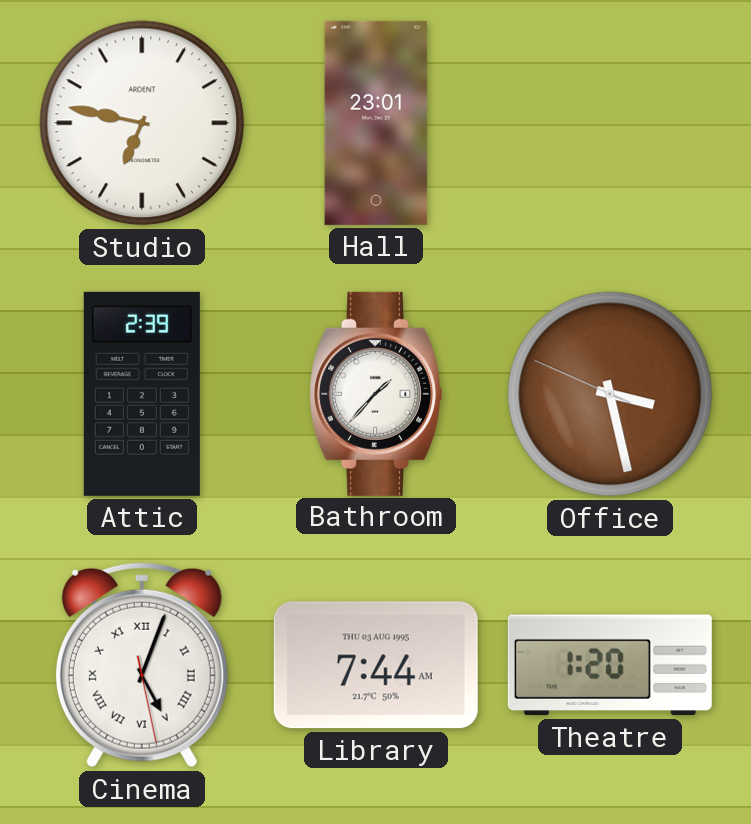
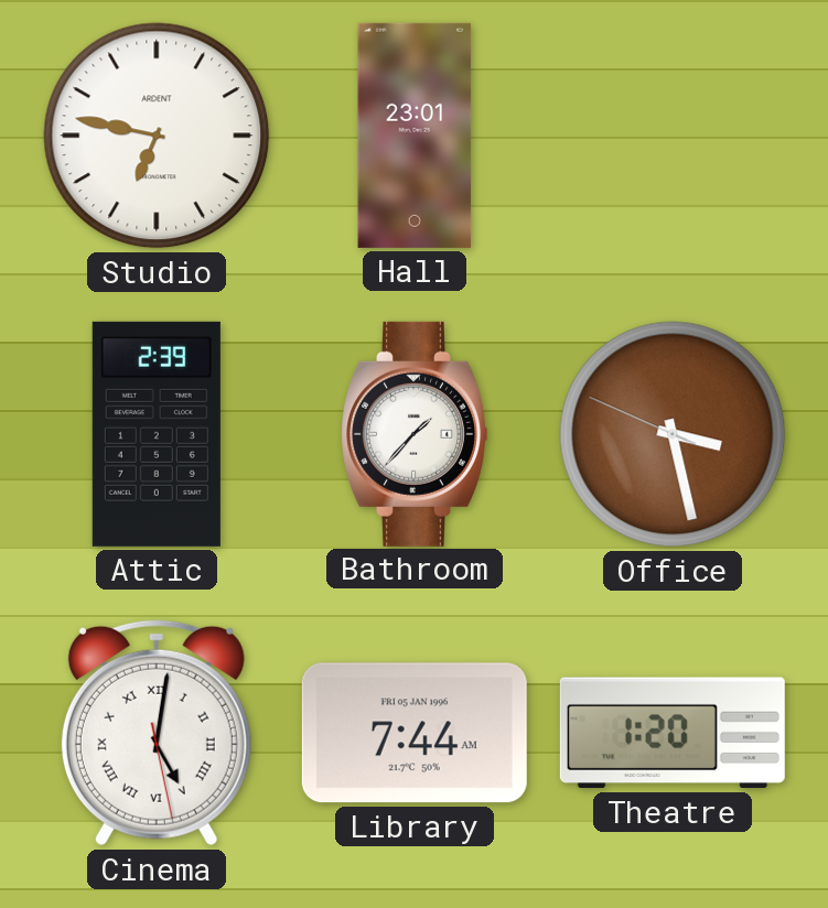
Cinema: 5:03 -> 5:01 (157, 733)
Library date: THU 03 AUG 1995 -> FRI 05 JAN 1996 (415, 733)
